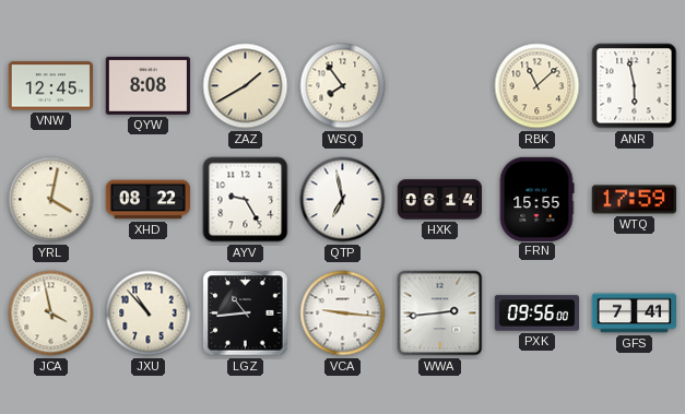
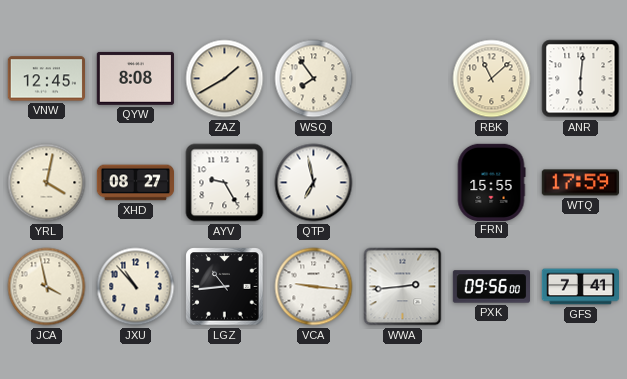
ANR: 5:58 -> 6:01 (581, 79)
XHD: 08:22 -> 08:27 (136, 183)
HXK: 06:14 -> none (439, 200)
